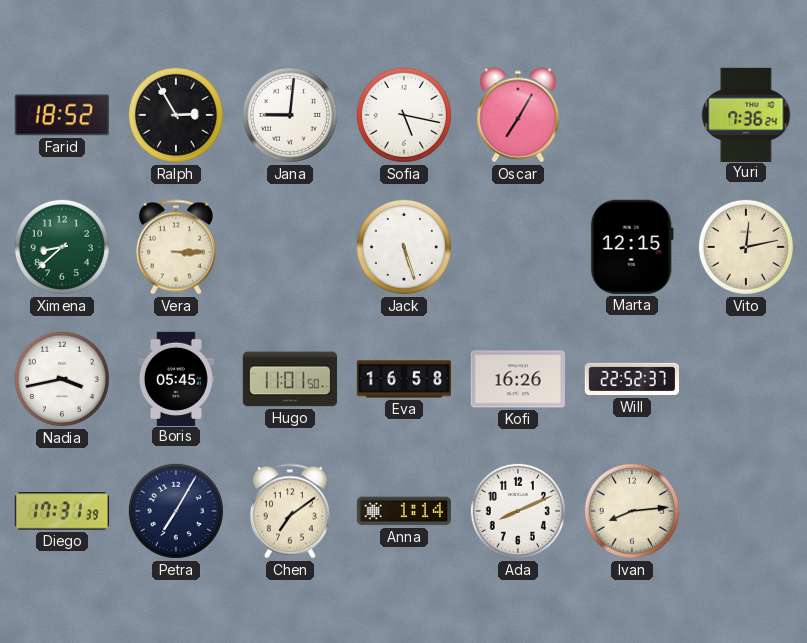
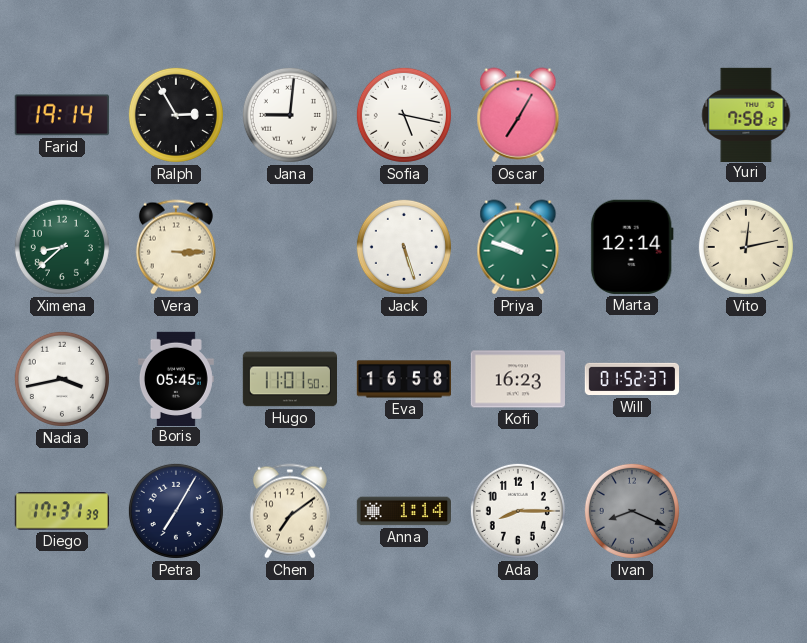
Farid: 18:52 -> 19:14 (62, 115)
Yuri: 7:36 -> 7:58 (746, 114)
Priya: none -> 9:48 (518, 247)
Marta: 12:15 -> 12:14 (632, 247)
Kofi: 16:26 -> 16:23 (518, 379)
Will: 22:52 -> 01:52 (632, 379)
Ada: 8:11 -> 8:15 (518, 511)
Ivan: 8:14 -> 8:19 (632, 511)
Ivan dial: cream -> grey (632, 511)
